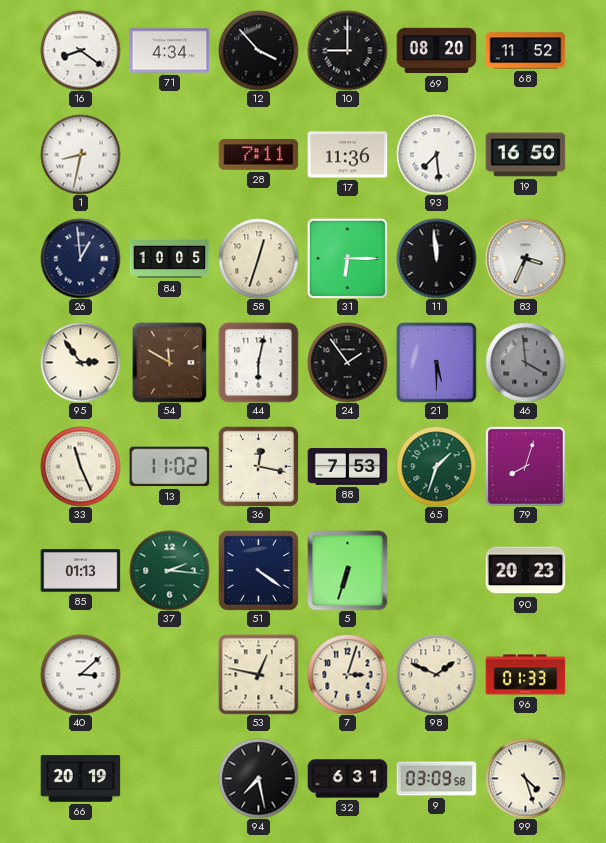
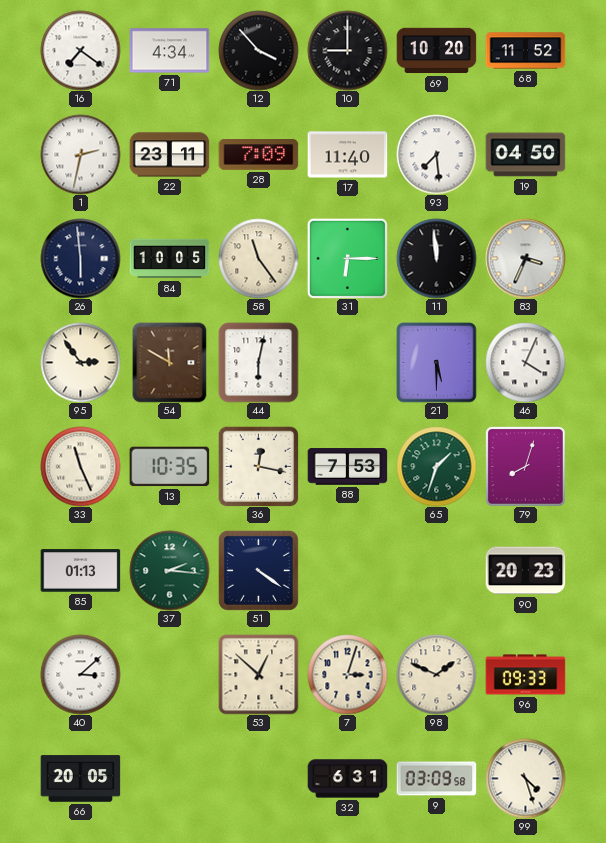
16: 8:21 -> 7:21 (80, 50)
69: 08:20 -> 10:20 (436, 51)
1: 8:32 -> 2:32 (80, 154)
22: none -> 23:11 (169, 155)
28: 7:11 -> 7:09 (258, 155)
17: 11:36 -> 11:40 (347, 155)
19: 16:50 -> 04:50 (525, 155)
26: 12:59 -> 5:59 (80, 258)
58: 12:33 -> 11:24 (258, 258)
24: 1:54 -> none (347, 362)
46: 3:59 -> 4:04 (525, 362)
46 dial: grey -> white (525, 362)
13: 11:02 -> 10:35 (169, 467)
5: 6:33 -> none (347, 570)
53: 12:47 -> 12:52 (258, 674)
96: 01:33 -> 09:33 (525, 675)
66: 20:19 -> 20:05 (80, 779)
94: 7:28 -> none (258, 778)
